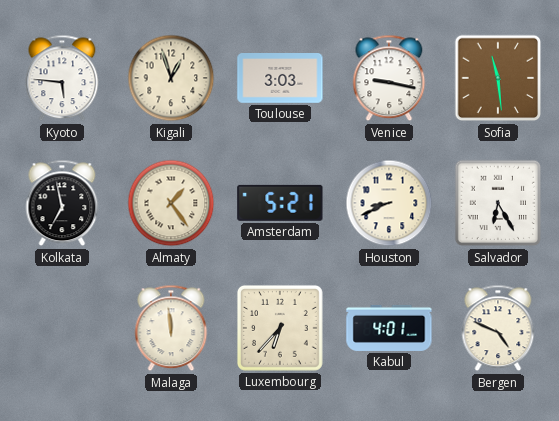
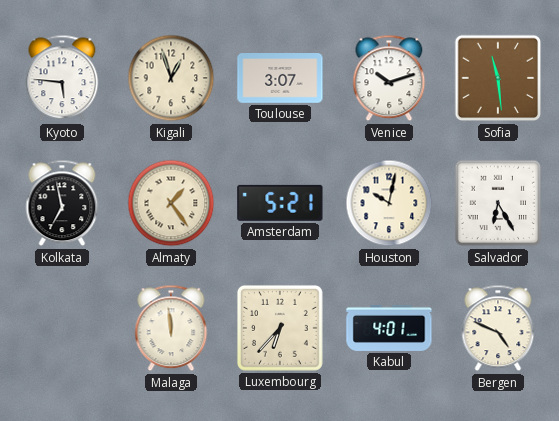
Toulouse: 3:03 -> 3:07 (280, 78)
Venice: 9:17 -> 10:12 (389, 78)
Houston: 8:41 -> 10:02 (389, 203)
